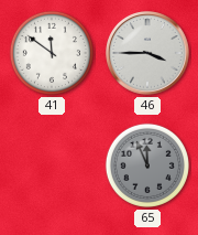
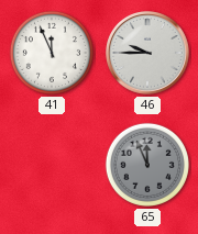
41: 11:51 -> 11:56 (52, 53)
46: 3:45 -> 9:45 (148, 54)
